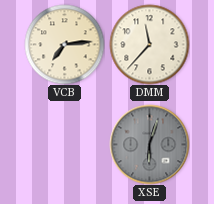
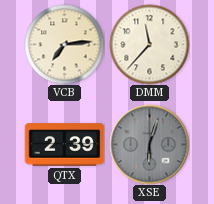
QTX: none -> 2:39 (64, 145)
